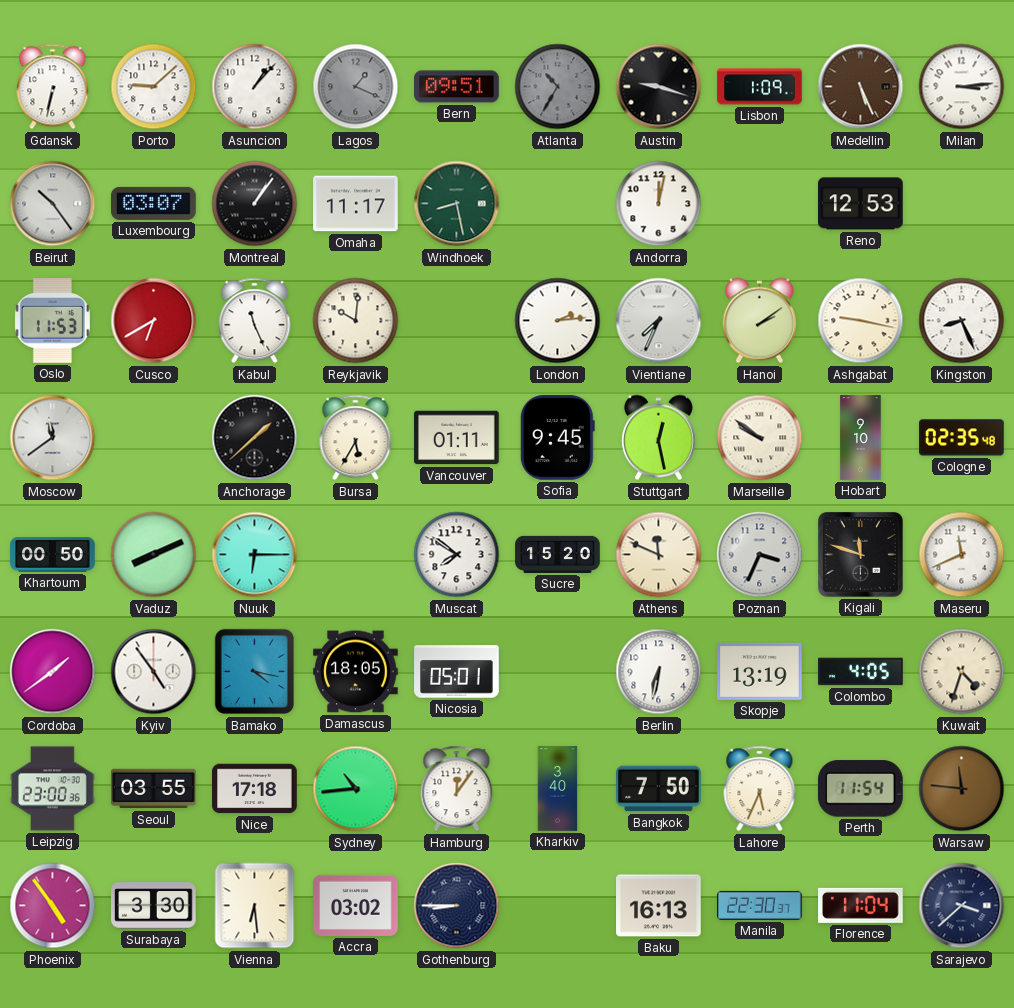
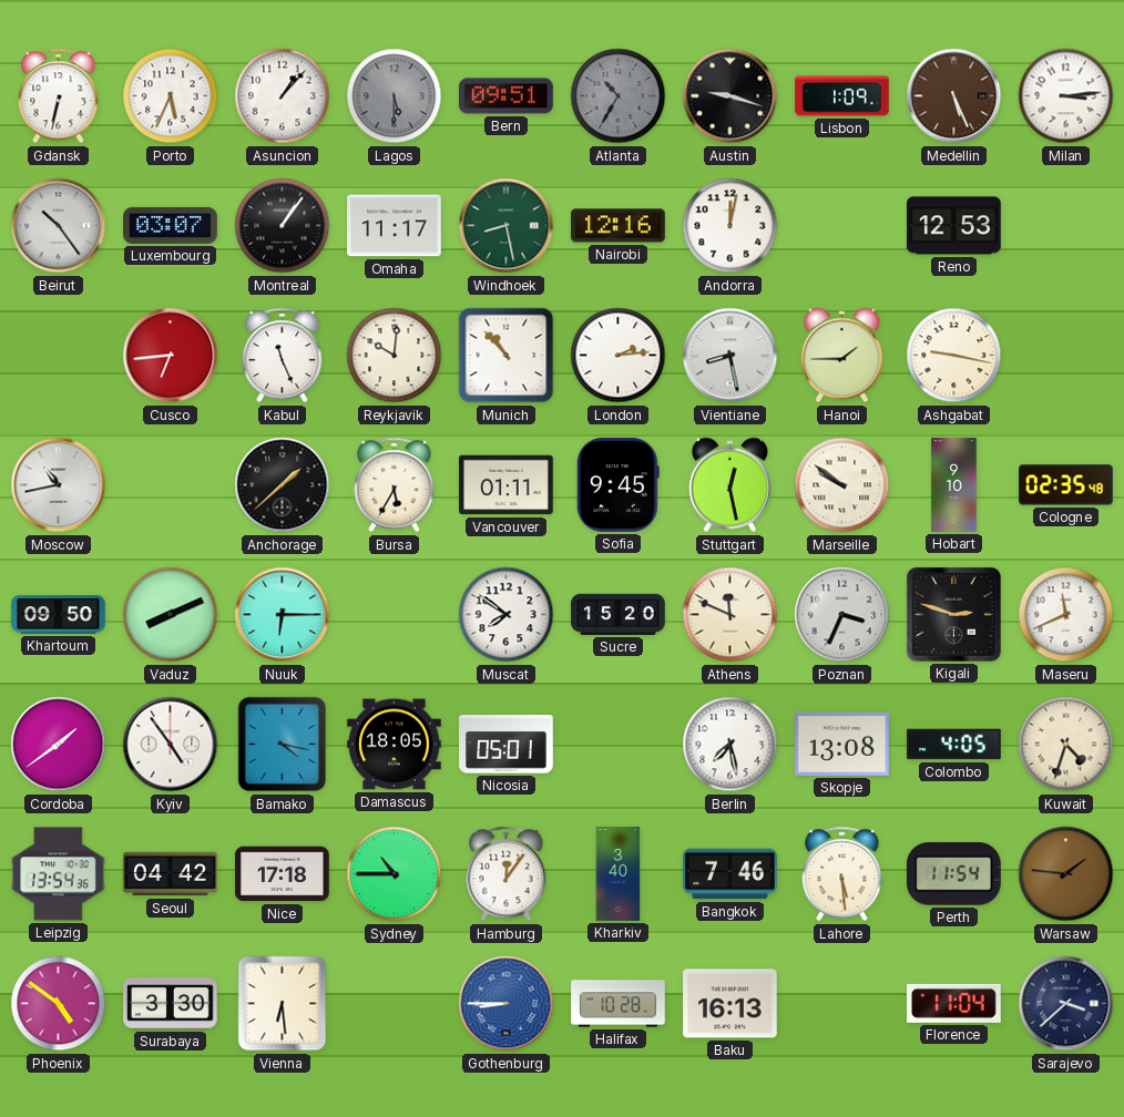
Porto: 9:08 -> 5:34 (171, 96)
Lagos: 1:19 -> 5:30 (395, 96)
Nairobi: none -> 12:16 (619, 226)
Oslo: 11:53 -> none (52, 321)
Cusco: 6:40 -> 6:44 (171, 356)
Munich: none -> 10:53 (507, 356)
Vientiane: 7:34 -> 8:28 (730, 356)
Hanoi: 2:09 -> 1:45 (841, 356)
Kingston: 8:26 -> none (962, 321)
Moscow: 11:39 -> 10:43 (59, 485)
Khartoum: 00:50 -> 09:50 (59, 615)
Kigali: 11:48 -> 2:48 (953, 614)
Berlin: 6:32 -> 7:28 (730, 745)
Skopje: 13:19 -> 13:08 (842, 744)
Leipzig: 23:00 -> 13:54 (59, 874)
Seoul: 03:55 -> 04:42 (171, 874)
Sydney: 10:44 -> 10:45 (395, 874)
Bangkok: 7:50 -> 7:46 (730, 874)
Lahore: 5:34 -> 5:29 (842, 874)
Warsaw: 11:46 -> 1:46 (1066, 874)
Phoenix: 4:54 -> 4:51 (59, 1004)
Accra: 03:02 -> none (356, 905)
Gothenburg dial: navy -> blue (507, 1004)
Halifax: none -> 10:28 (619, 1004)
Manila: 22:30 -> none (760, 905)
